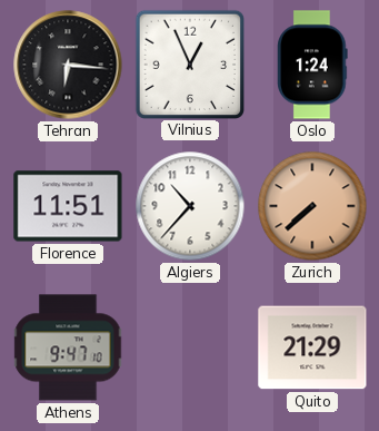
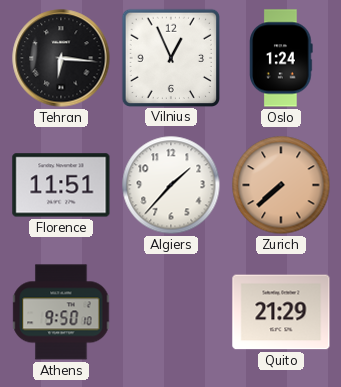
Algiers: 10:37 -> 1:37 (171, 185)
Athens: 9:47 -> 9:50 (61, 312)
